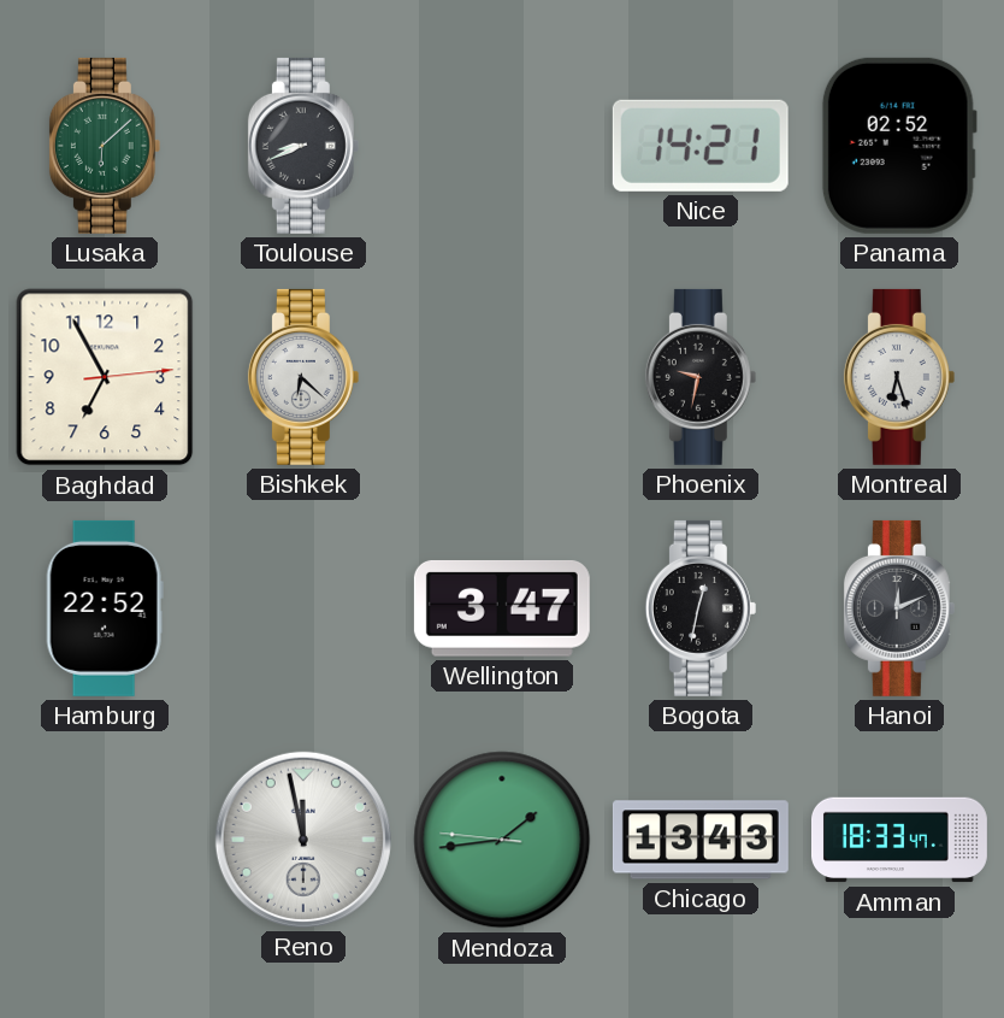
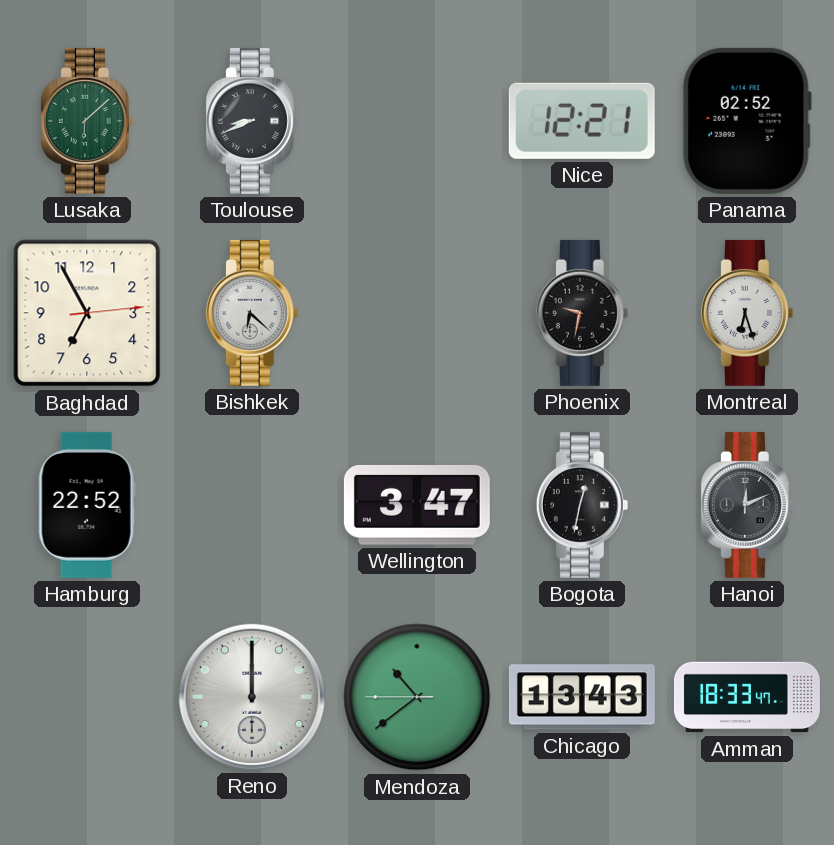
Nice: 14:21 -> 12:21 (582, 121)
Reno: 11:58 -> 12:00 (252, 697)
Mendoza: 1:43 -> 10:38 (417, 697)
